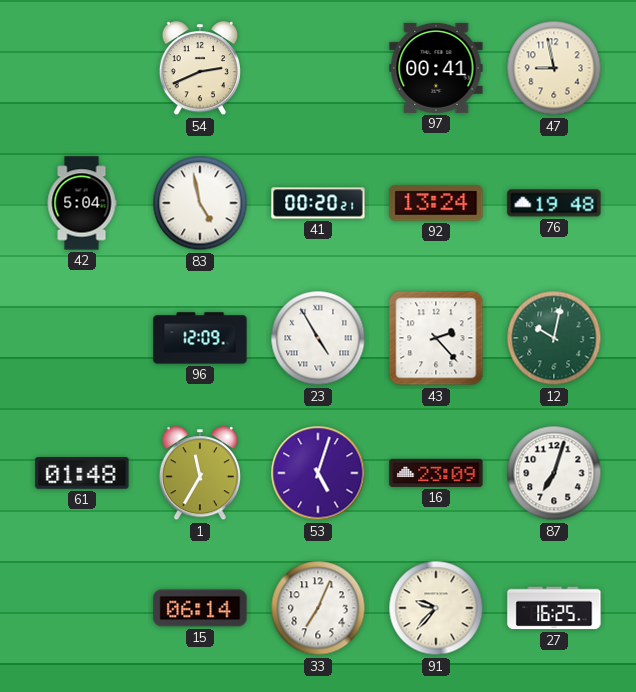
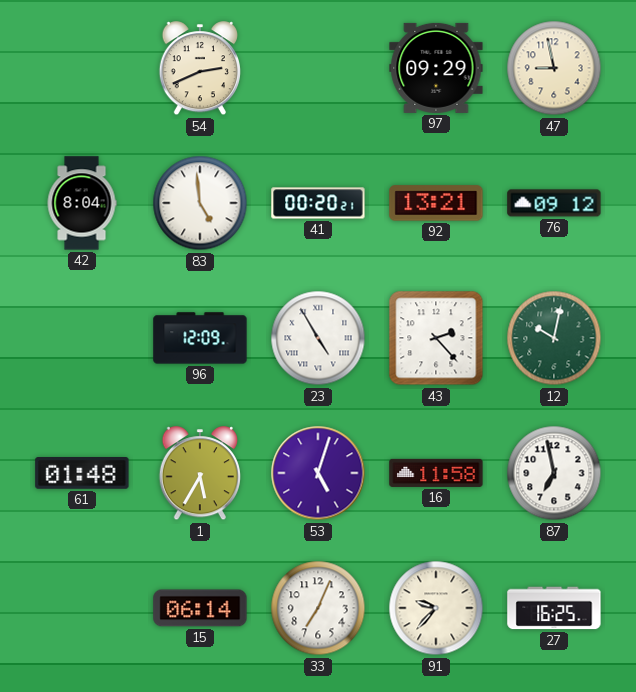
97: 00:41 -> 09:29 (436, 68)
42: 5:04 -> 8:04 (82, 203)
83: 4:58 -> 4:59 (200, 203)
92: 13:24 -> 13:21 (436, 203)
76: 19:48 -> 09:12 (554, 203)
1: 11:35 -> 5:35 (200, 474)
16: 23:09 -> 11:58 (436, 473)
87: 7:03 -> 6:58 (554, 473)
